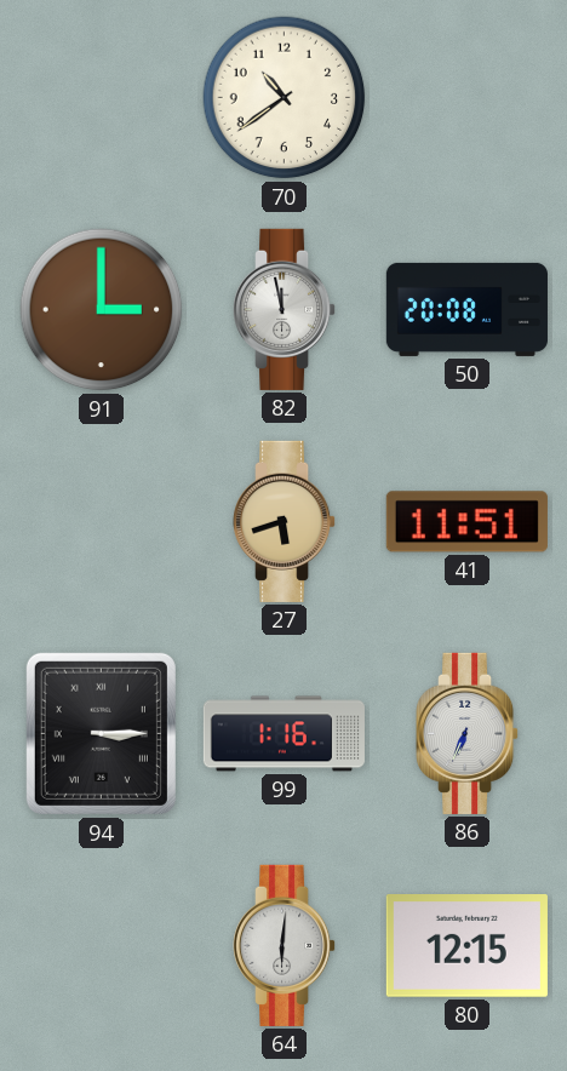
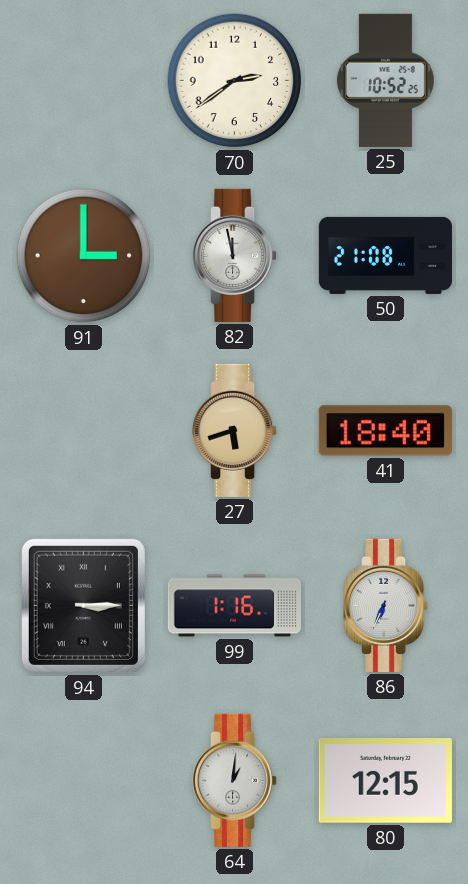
70: 10:39 -> 2:39 (235, 81)
25: none -> 10:52 (385, 80)
50: 20:08 -> 21:08 (385, 255)
41: 11:51 -> 18:40 (385, 431)
64: 6:01 -> 1:01 (236, 780)
